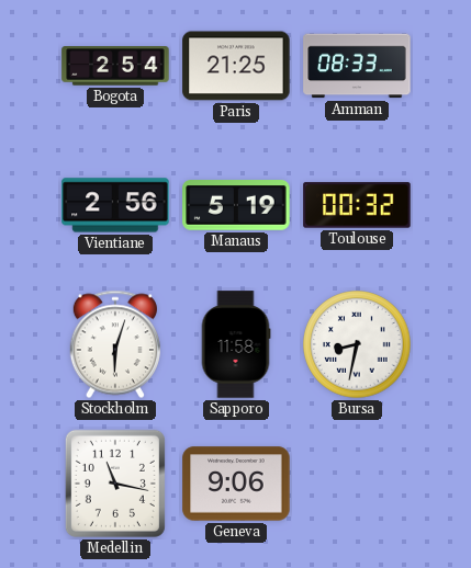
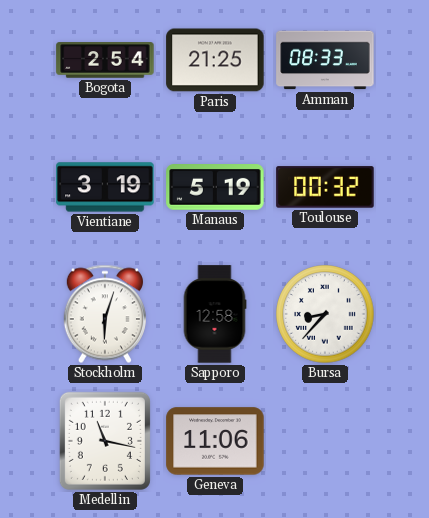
Vientiane: 2:56 -> 3:19 (105, 187)
Sapporo: 11:58 -> 12:58 (215, 314)
Bursa: 8:32 -> 8:37 (325, 314)
Geneva: 9:06 -> 11:06 (215, 441)
